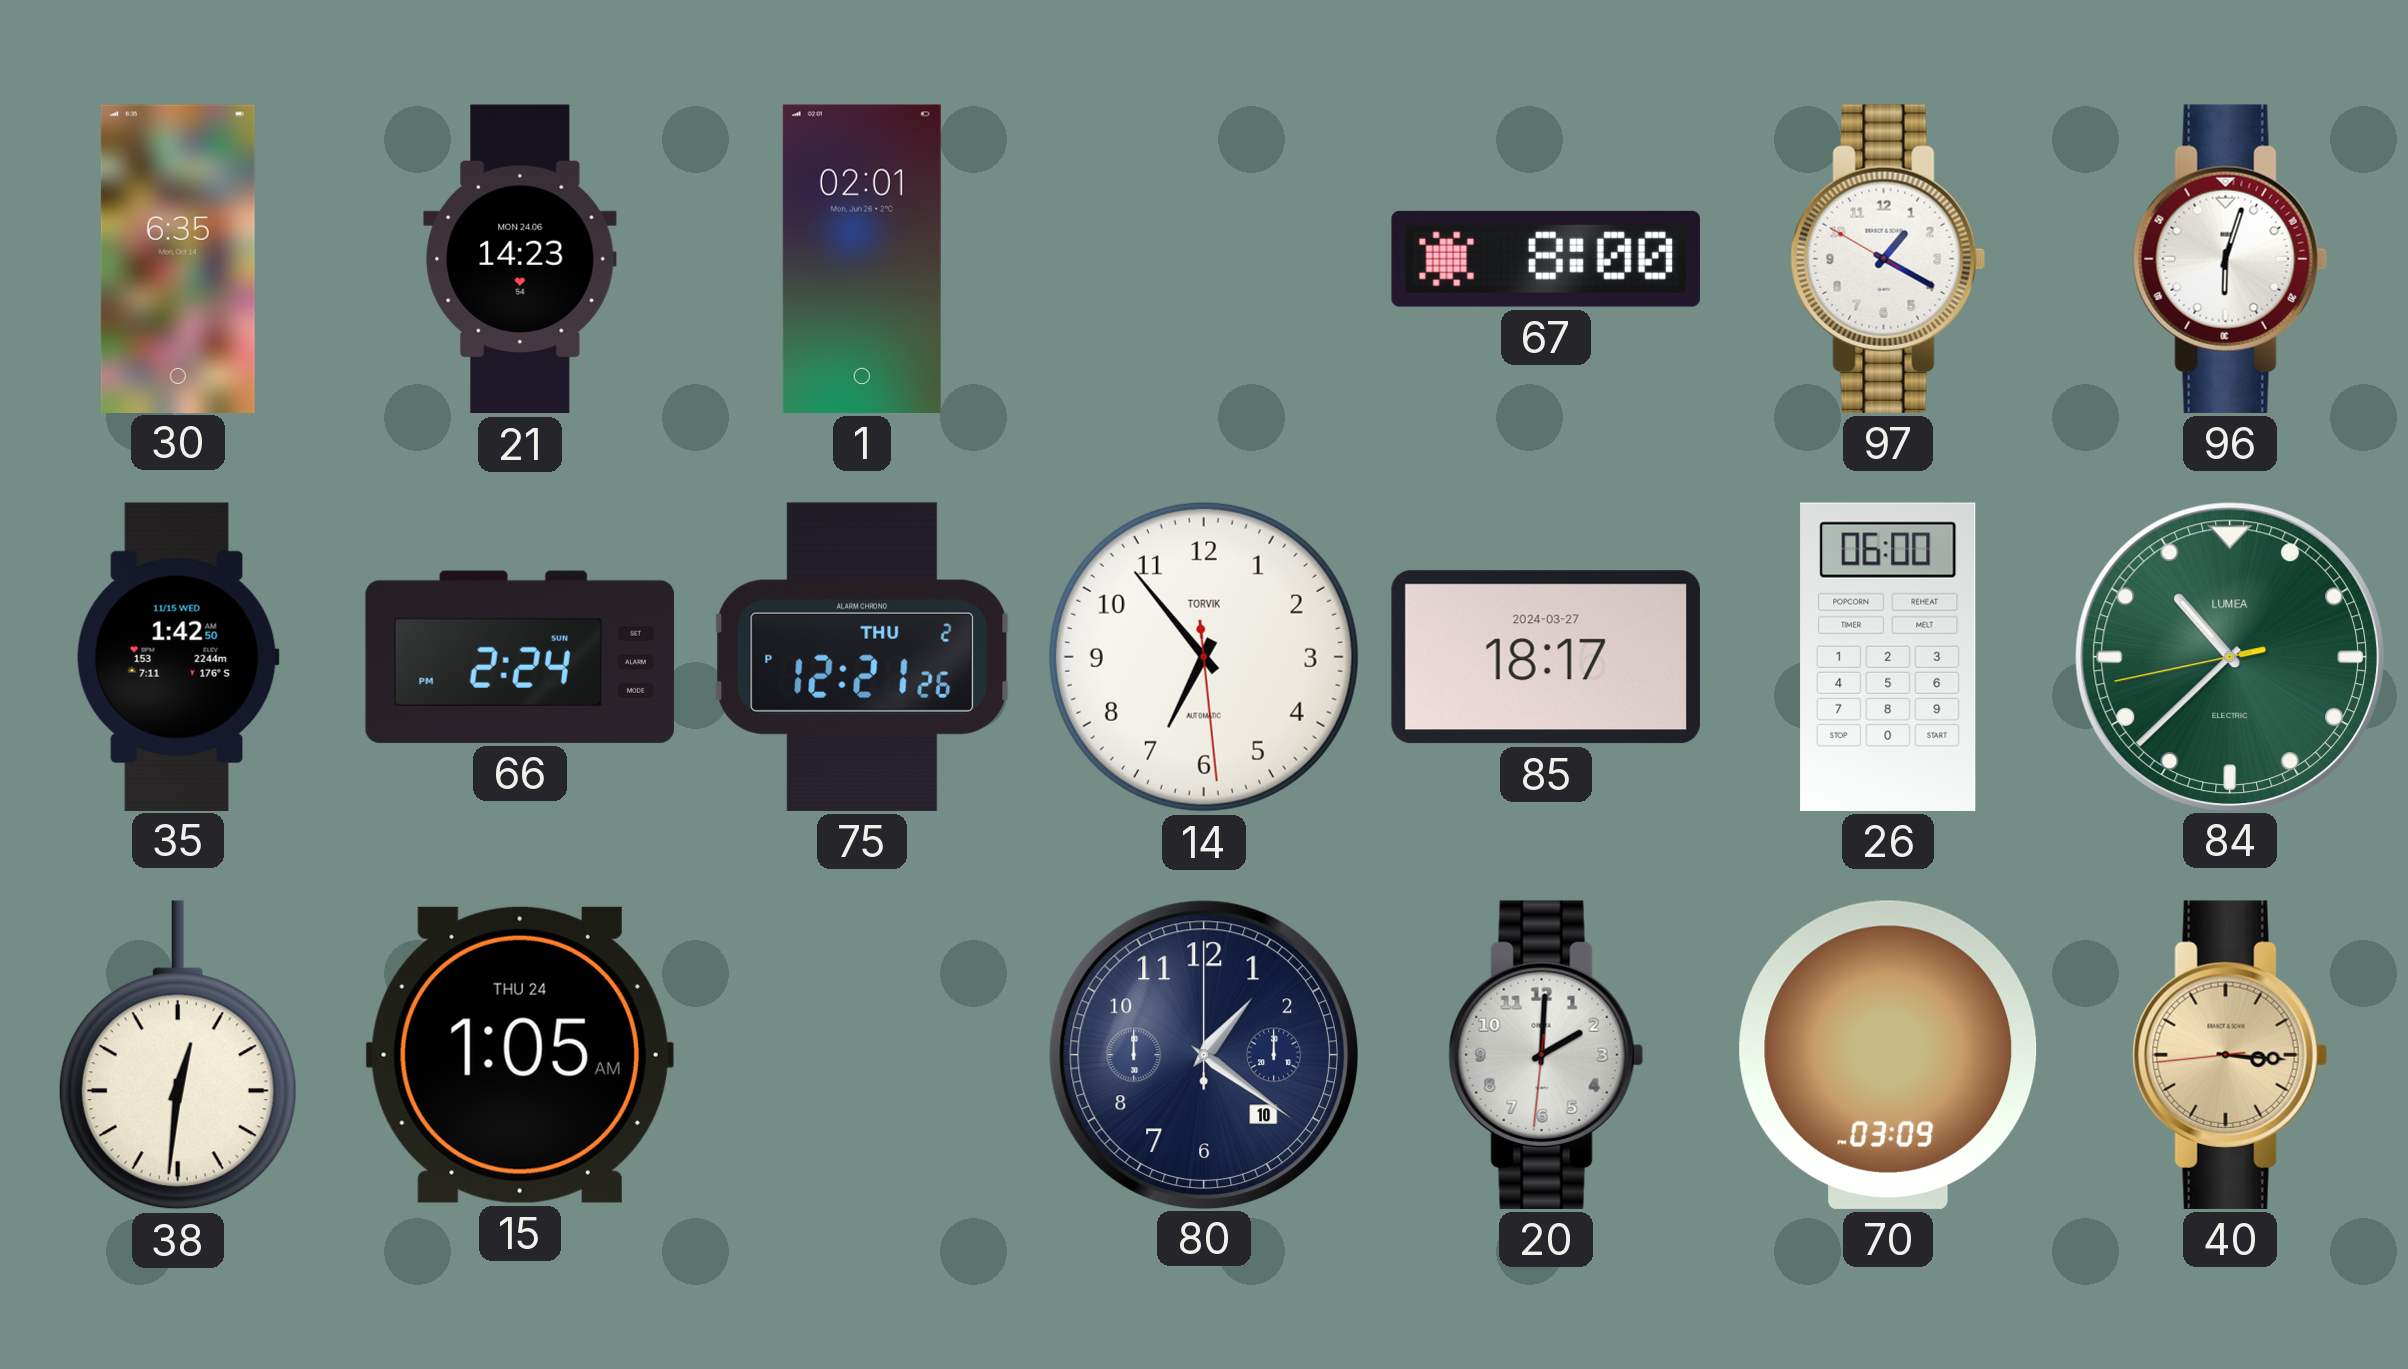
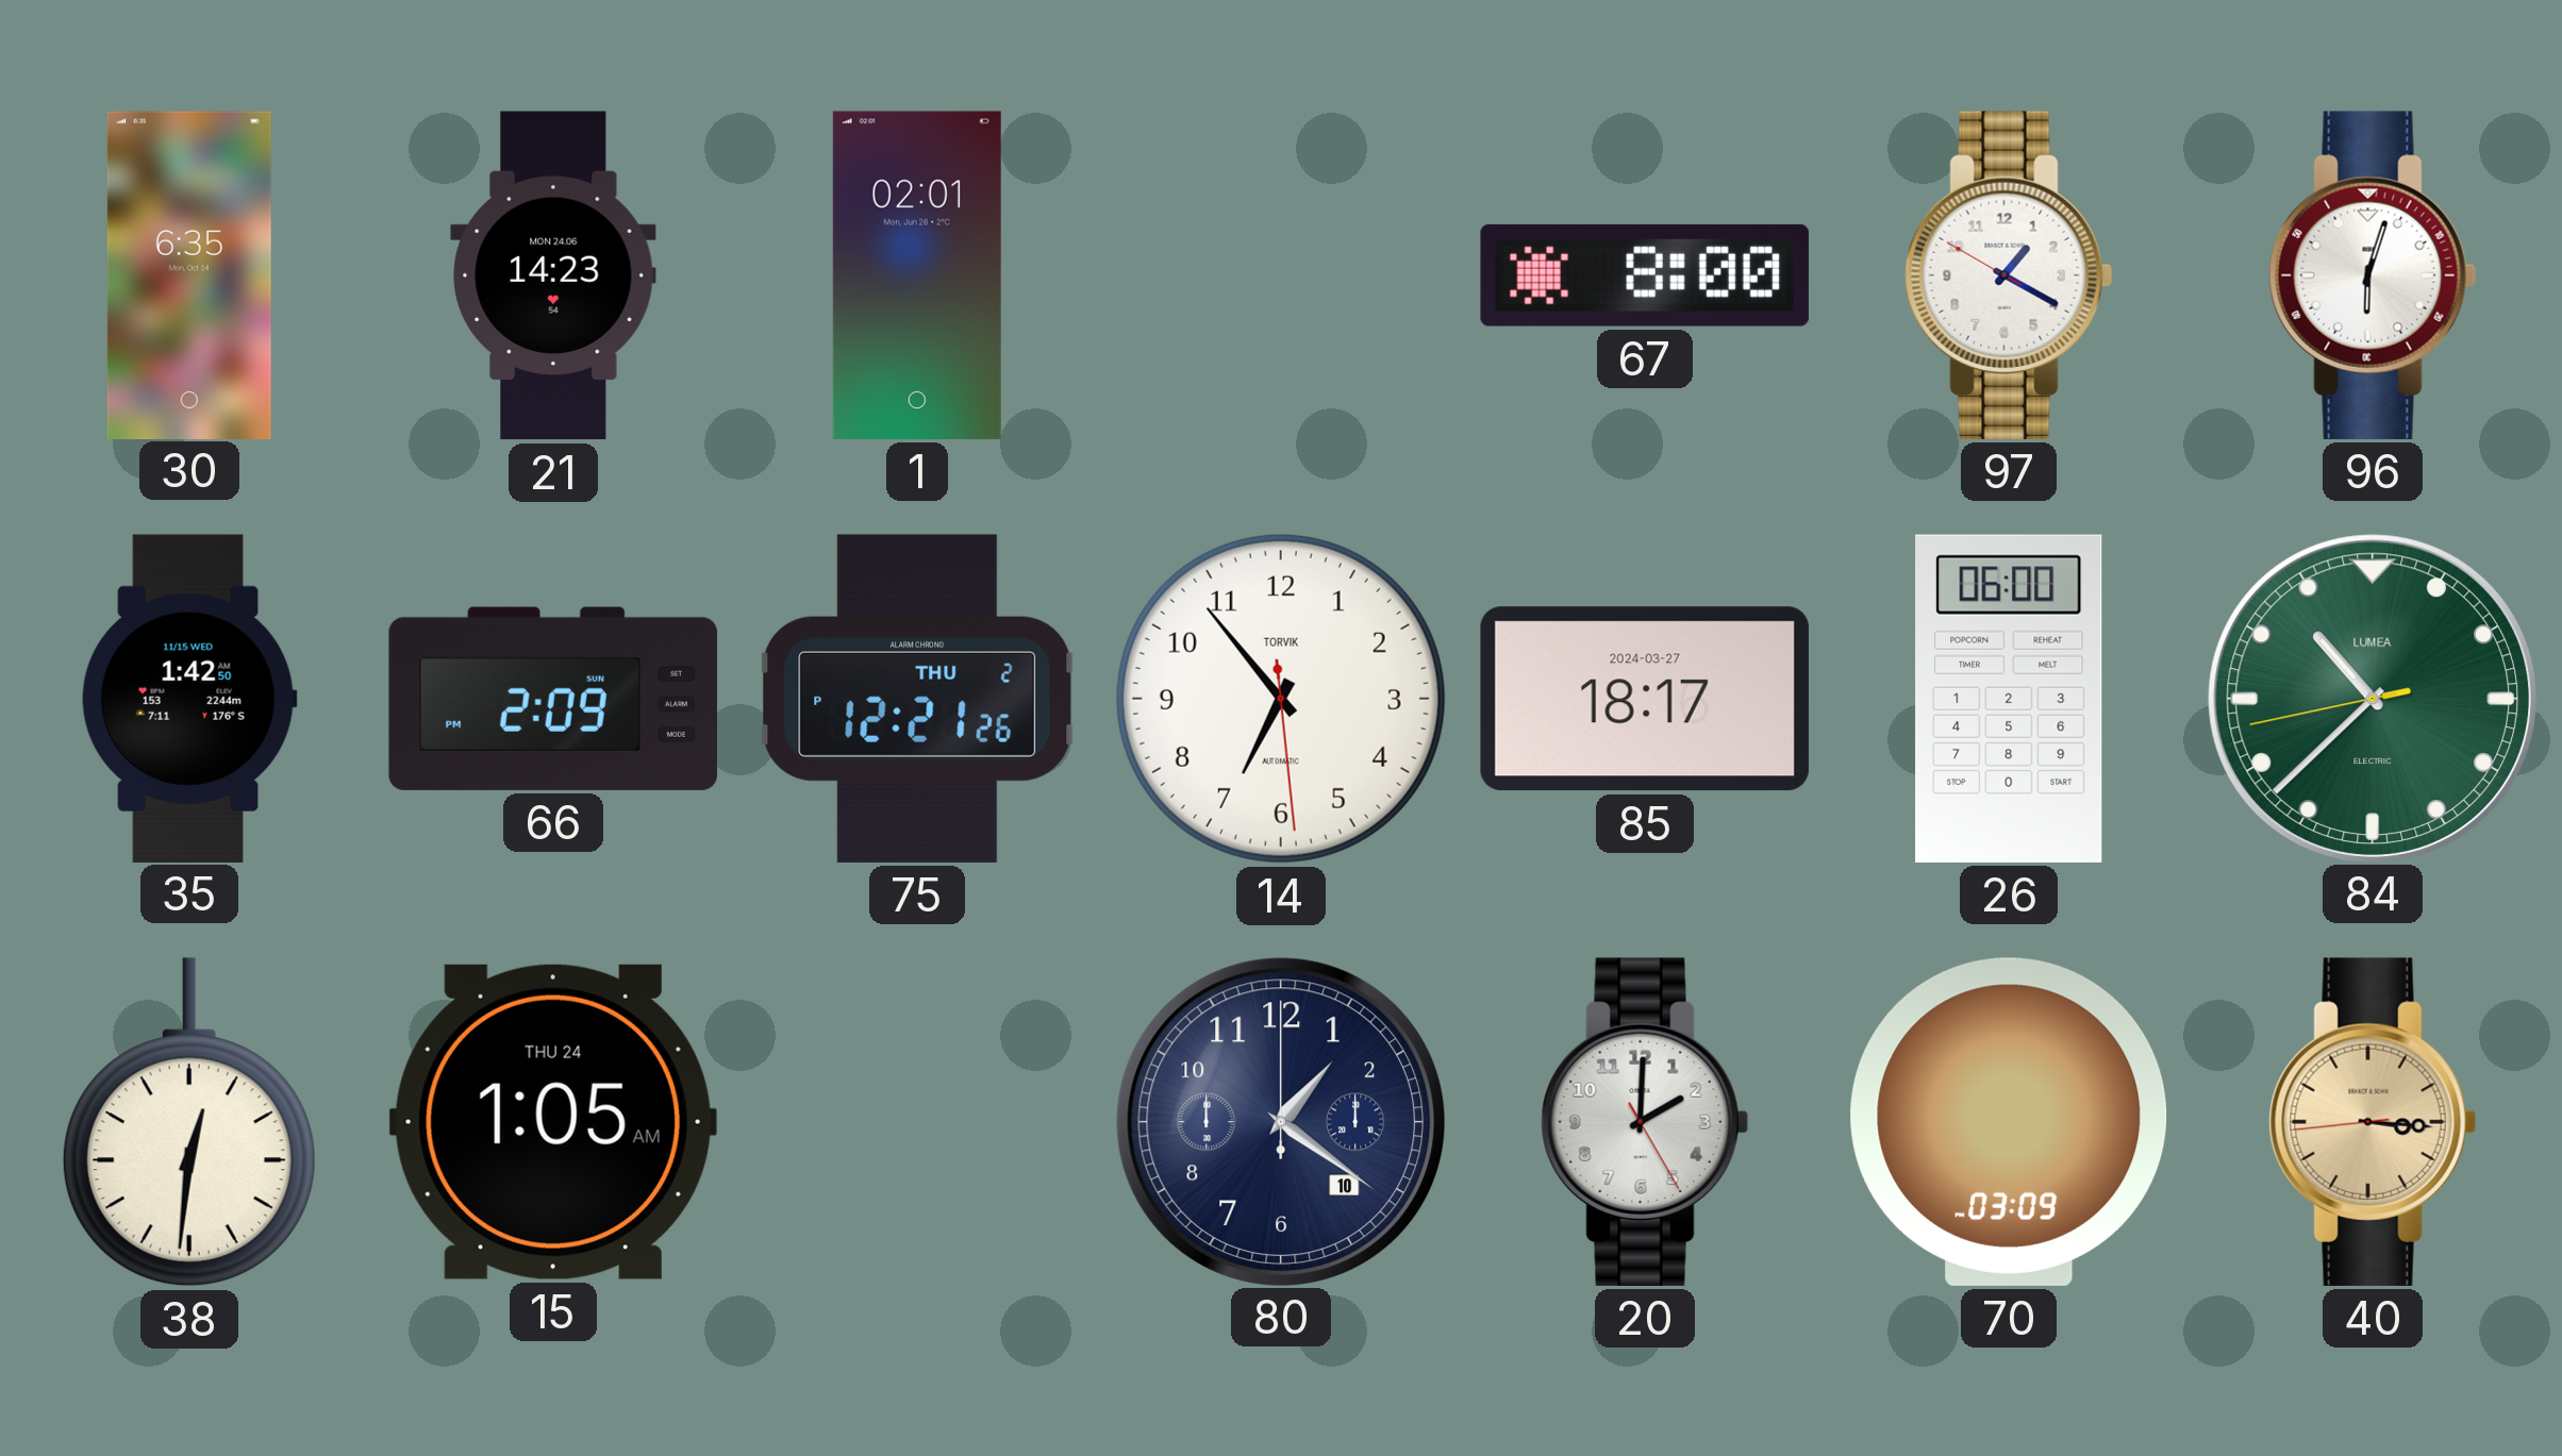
66: 2:24 -> 2:09 (553, 699)
20: 2:00:31 -> 2:00:25 (1645, 1122)
